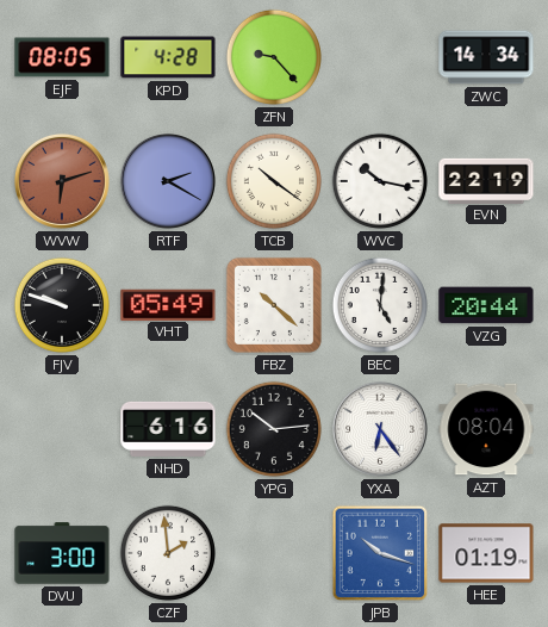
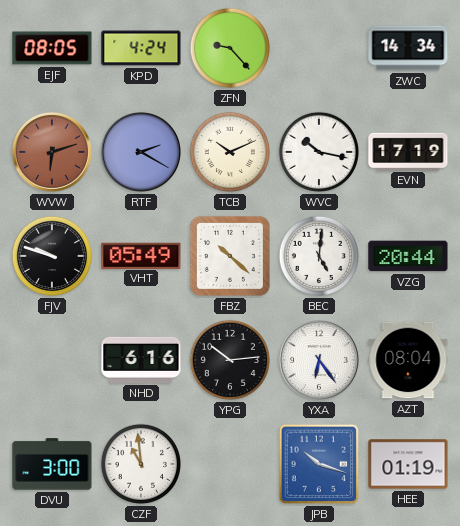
KPD: 4:28 -> 4:24 (141, 48)
TCB: 10:21 -> 10:11 (230, 152)
EVN: 22:19 -> 17:19 (408, 151)
CZF: 1:59 -> 10:59 (141, 464)
